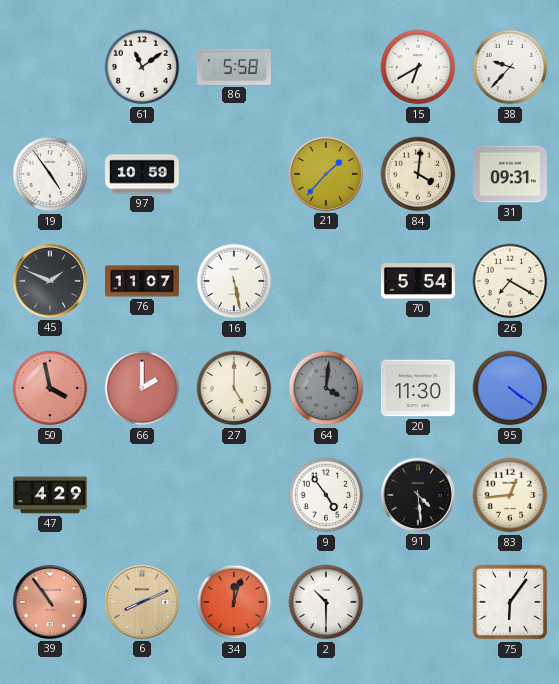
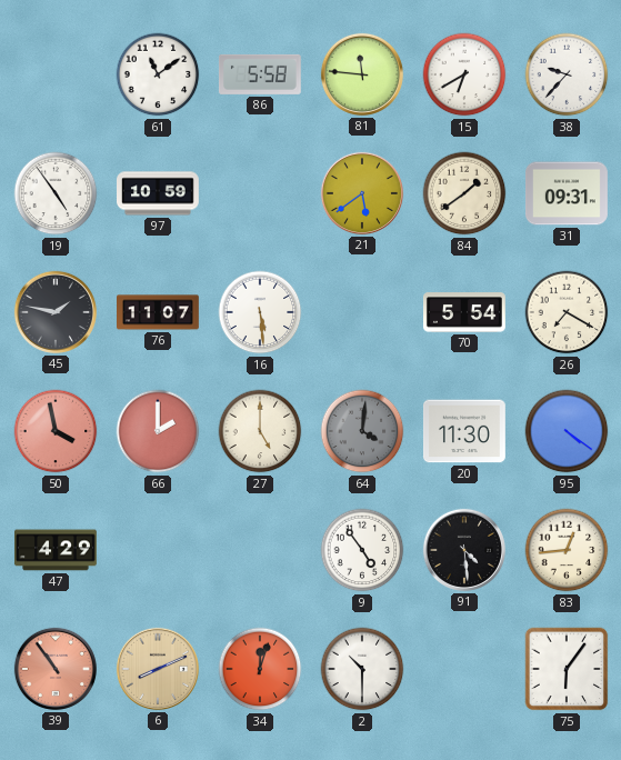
81: none -> 11:46 (362, 74)
21: 1:37 -> 5:39 (362, 193)
84: 4:01 -> 1:39 (464, 193)
45: 1:49 -> 1:47 (56, 312)
16: 5:28 -> 5:29 (260, 312)
